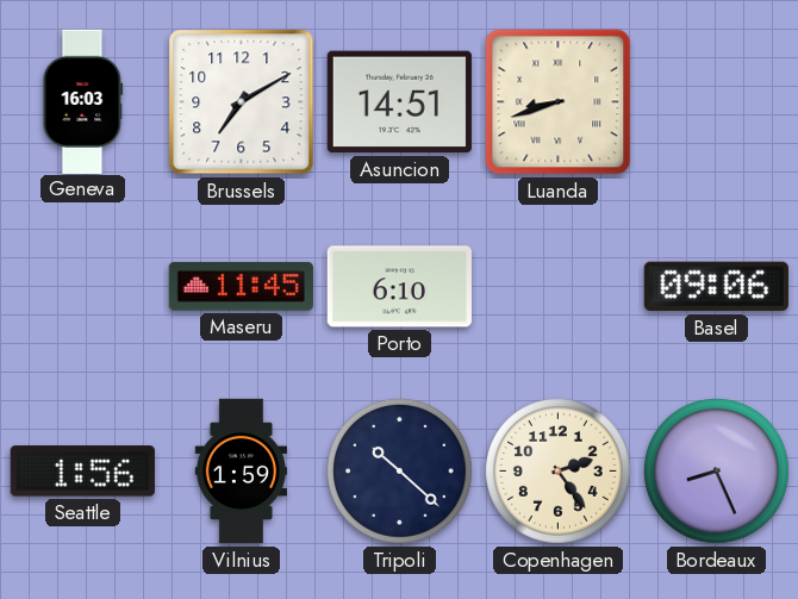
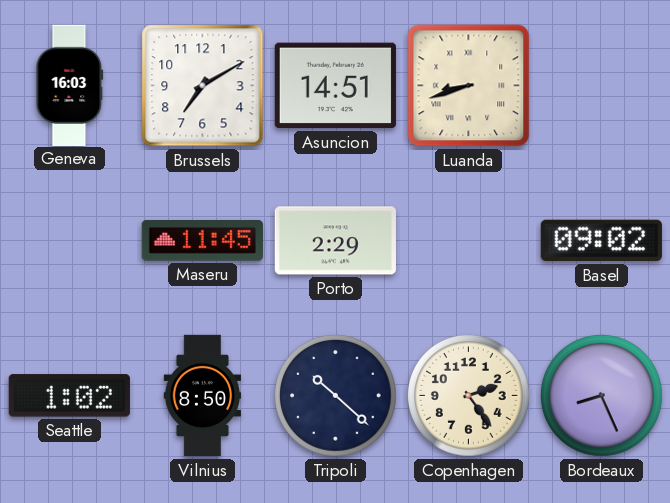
Porto: 6:10 -> 2:29 (335, 241)
Basel: 09:06 -> 09:02 (601, 241)
Seattle: 1:56 -> 1:02 (69, 396)
Vilnius: 1:59 -> 8:50 (203, 396)
